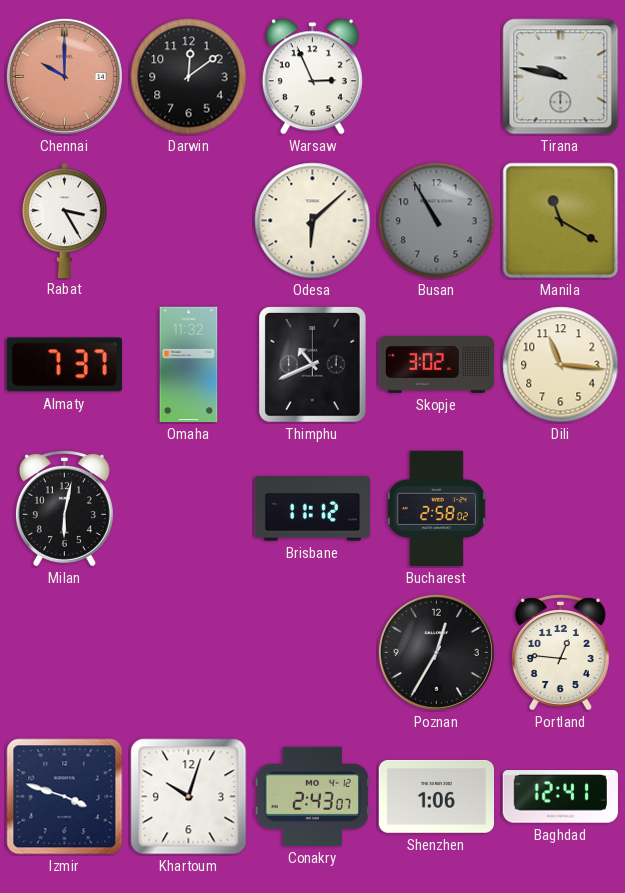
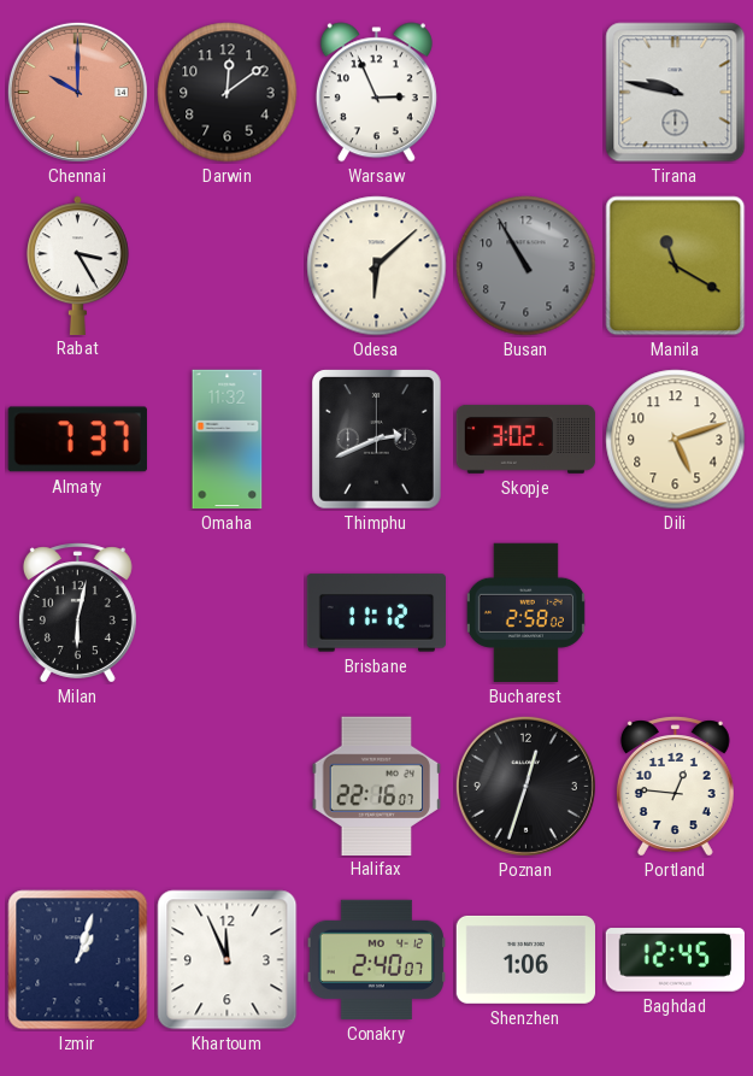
Thimphu: 10:41 -> 2:41 (377, 440)
Dili: 11:16 -> 5:12 (676, 440)
Halifax: none -> 22:16 (377, 786)
Poznan: 12:35 -> 12:33 (525, 786)
Izmir: 3:48 -> 1:03 (78, 960)
Khartoum: 10:03 -> 11:56 (228, 960)
Conakry: 2:43 -> 2:40 (376, 959)
Baghdad: 12:41 -> 12:45 (675, 960)
